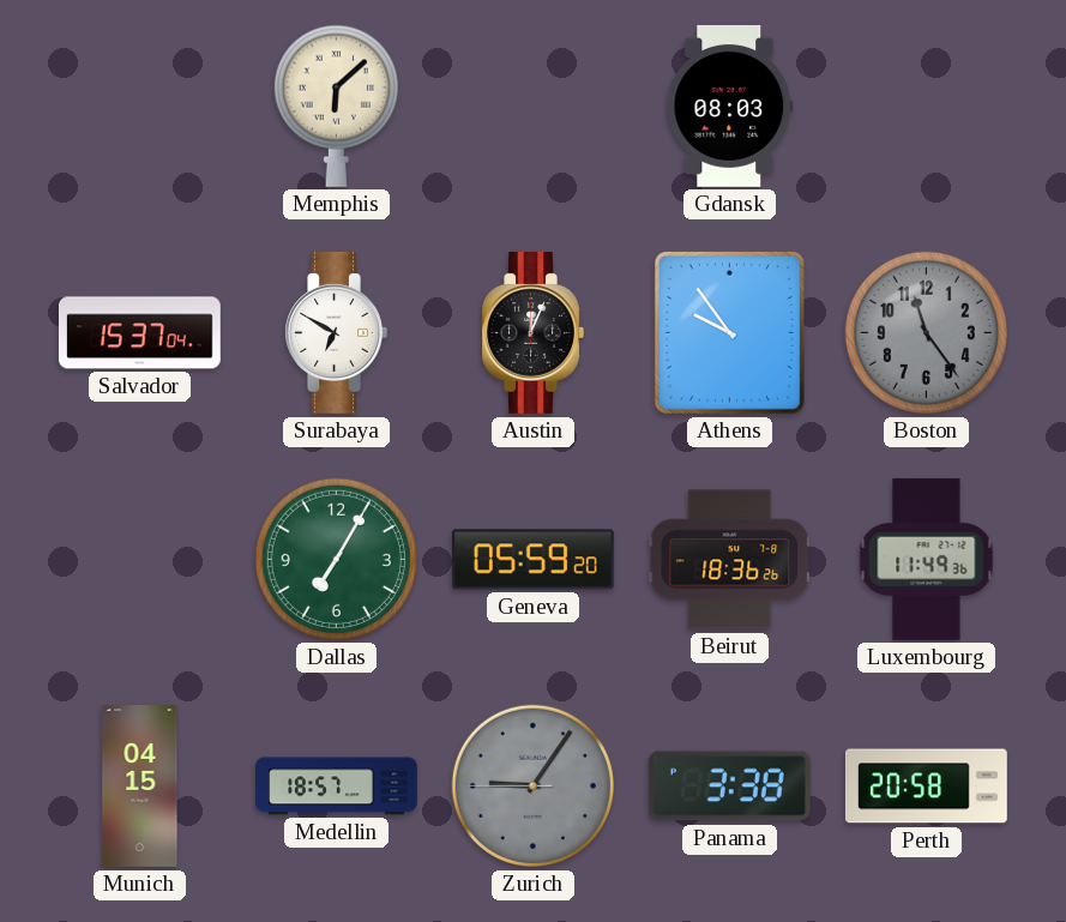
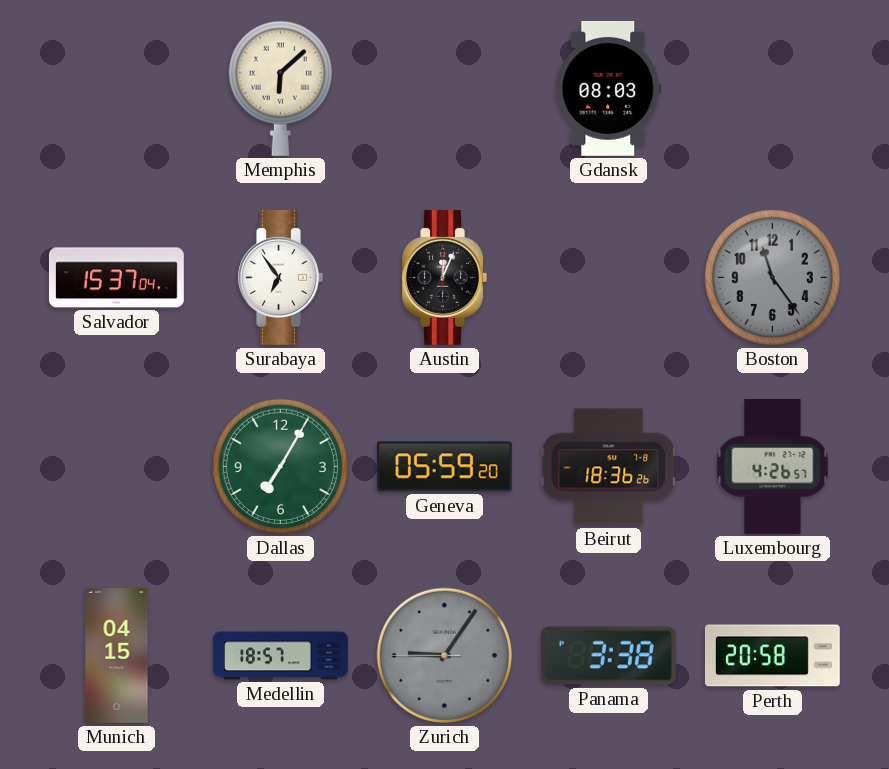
Surabaya: 6:50 -> 6:54 (280, 277)
Athens: 9:54 -> none (729, 332)
Luxembourg: 11:49 -> 4:26 (773, 466)
